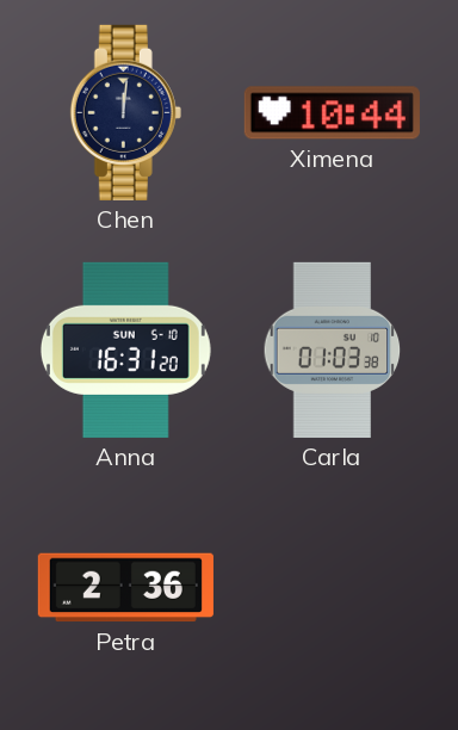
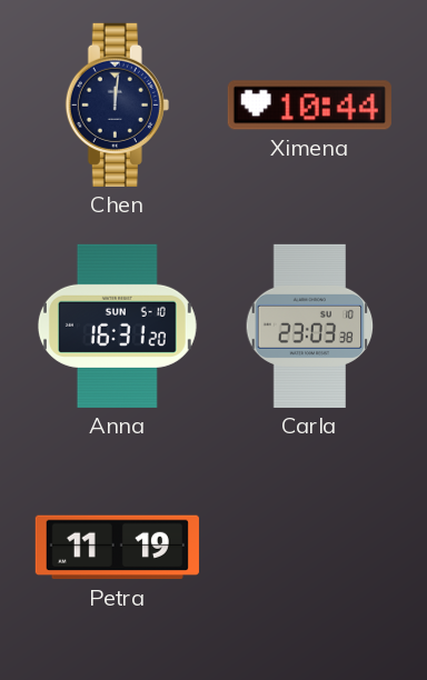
Carla: 01:03 -> 23:03 (310, 326)
Petra: 2:36 -> 11:19 (117, 548)
